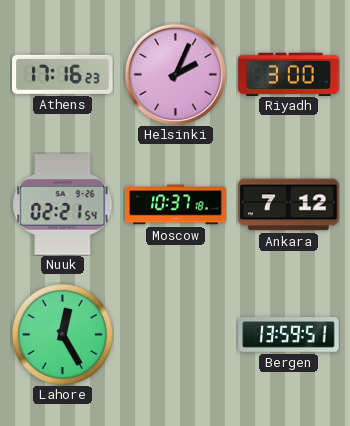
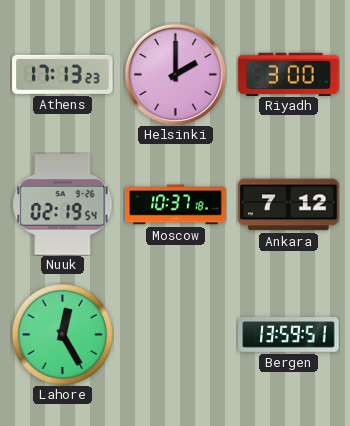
Athens: 17:16 -> 17:13 (63, 74)
Helsinki: 2:04 -> 2:00 (175, 74)
Nuuk: 02:21 -> 02:19 (63, 205)
